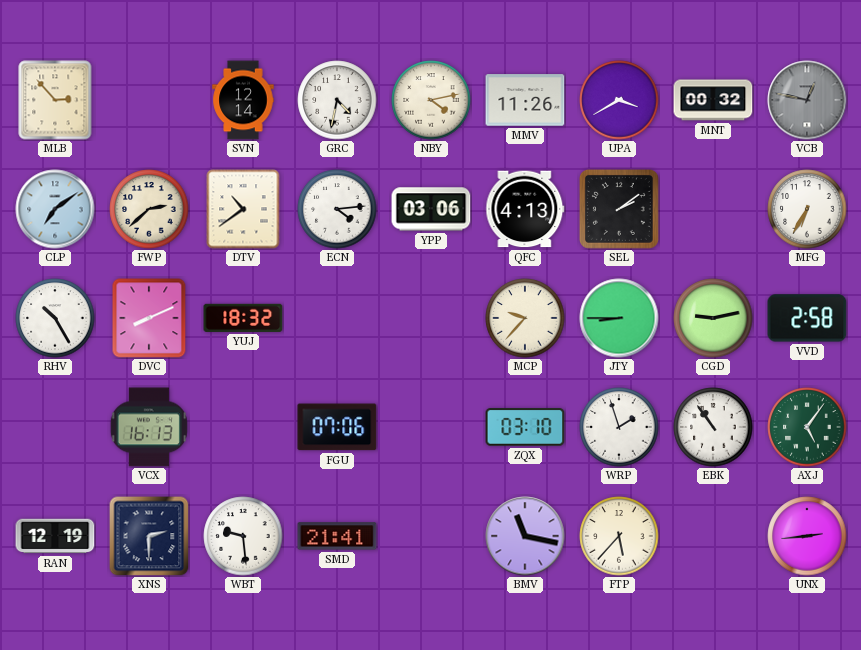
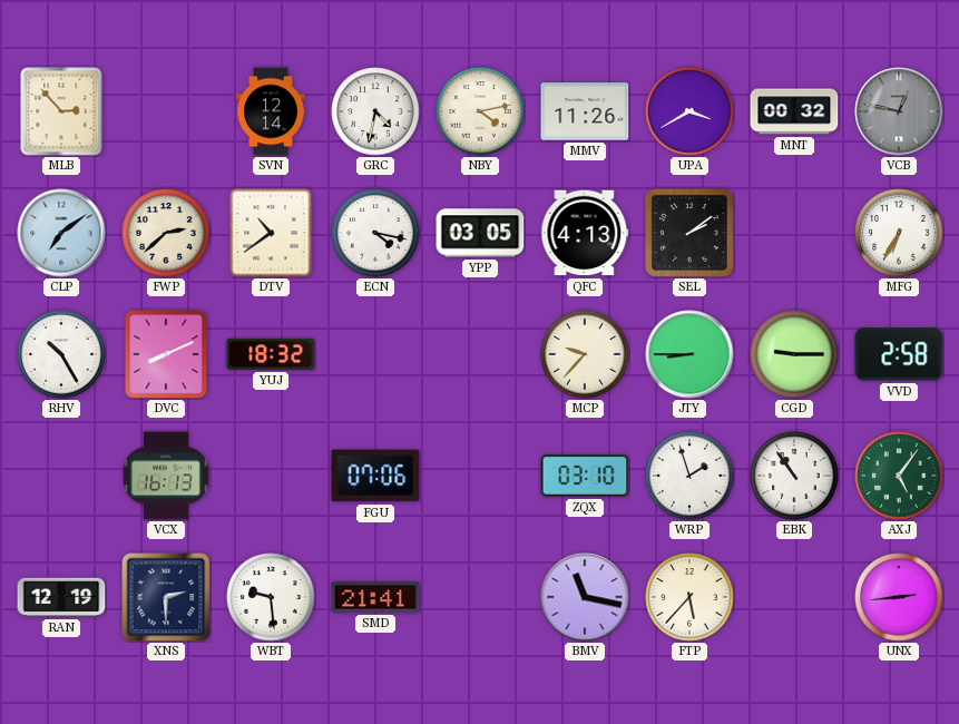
ECN: 4:14 -> 4:17 (375, 233)
YPP: 03:06 -> 03:05 (480, 233)
CGD: 9:13 -> 9:15 (794, 354)
